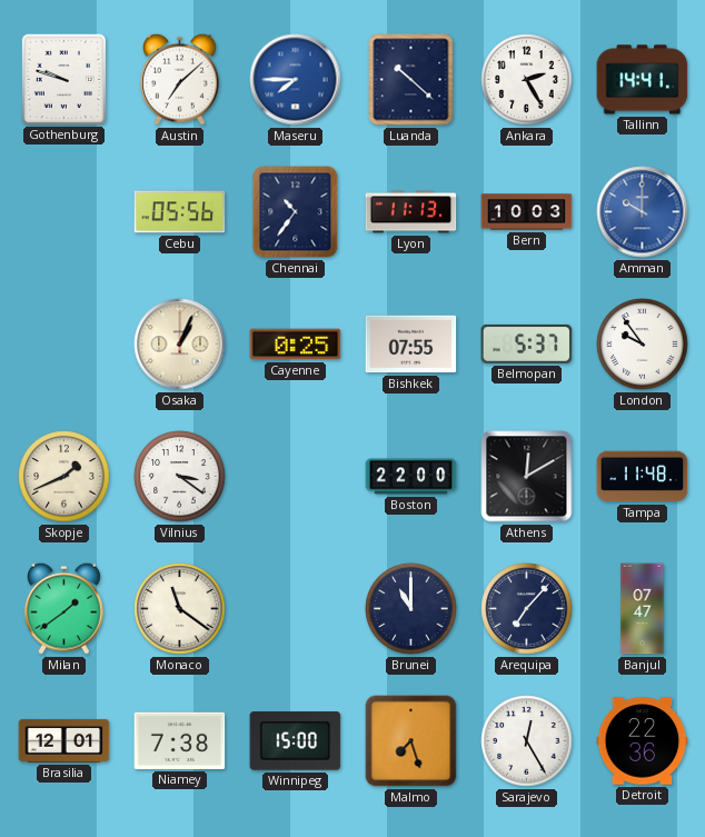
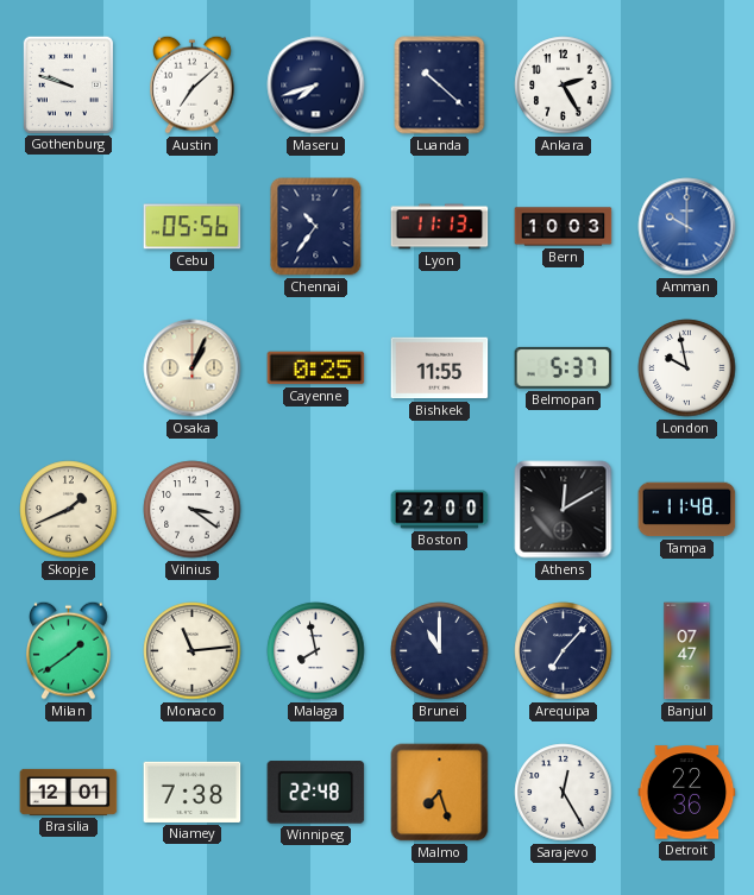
Maseru: 7:45 -> 7:42 (316, 86)
Maseru dial: blue -> navy (316, 86)
Tallinn: 14:41 -> none (643, 80)
Bishkek: 07:55 -> 11:55 (440, 368)
London: 9:54 -> 9:58 (687, 368)
Monaco: 11:21 -> 11:14 (193, 651)
Malaga: none -> 7:58 (316, 651)
Winnipeg: 15:00 -> 22:48 (316, 793)
